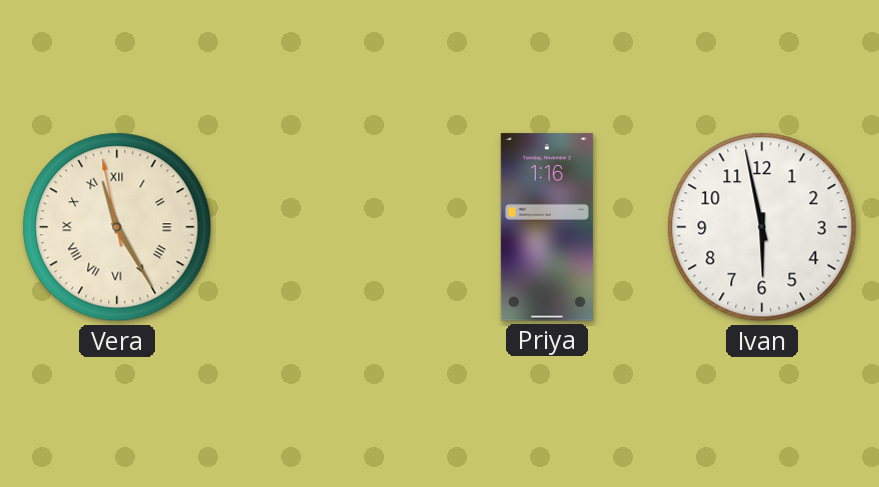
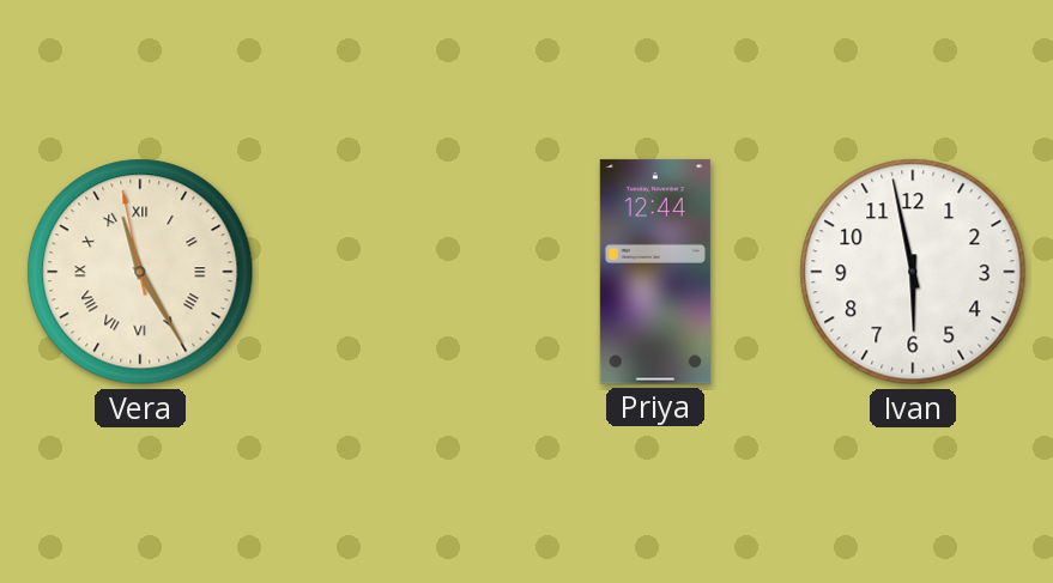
Priya: 1:16 -> 12:44 (655, 272)
